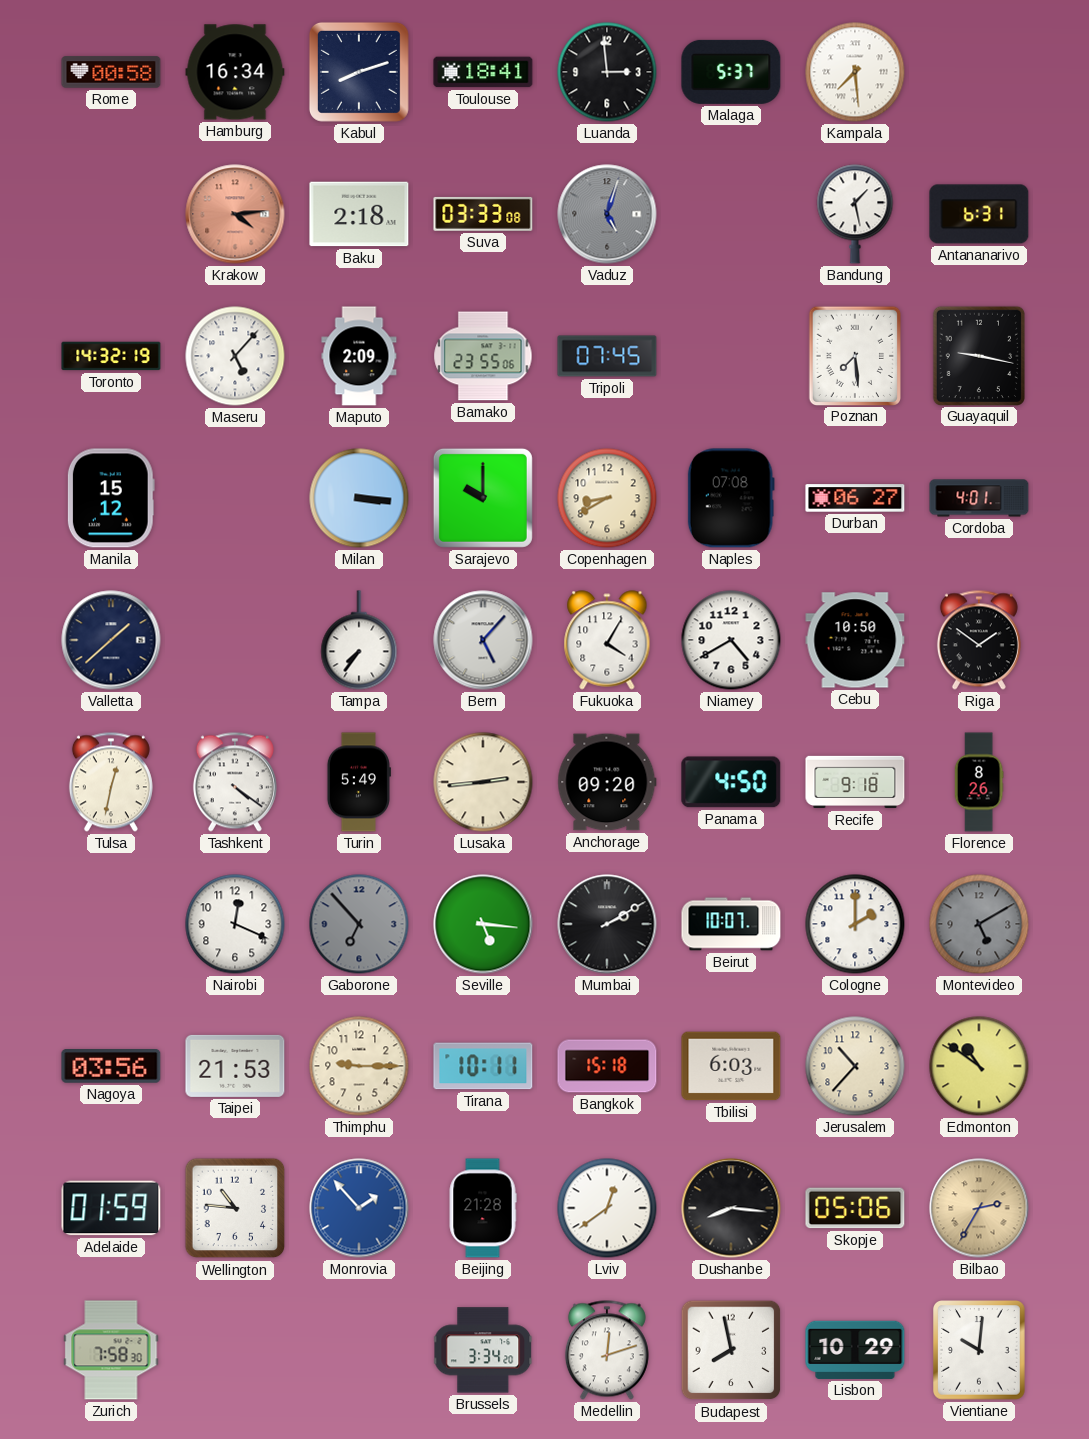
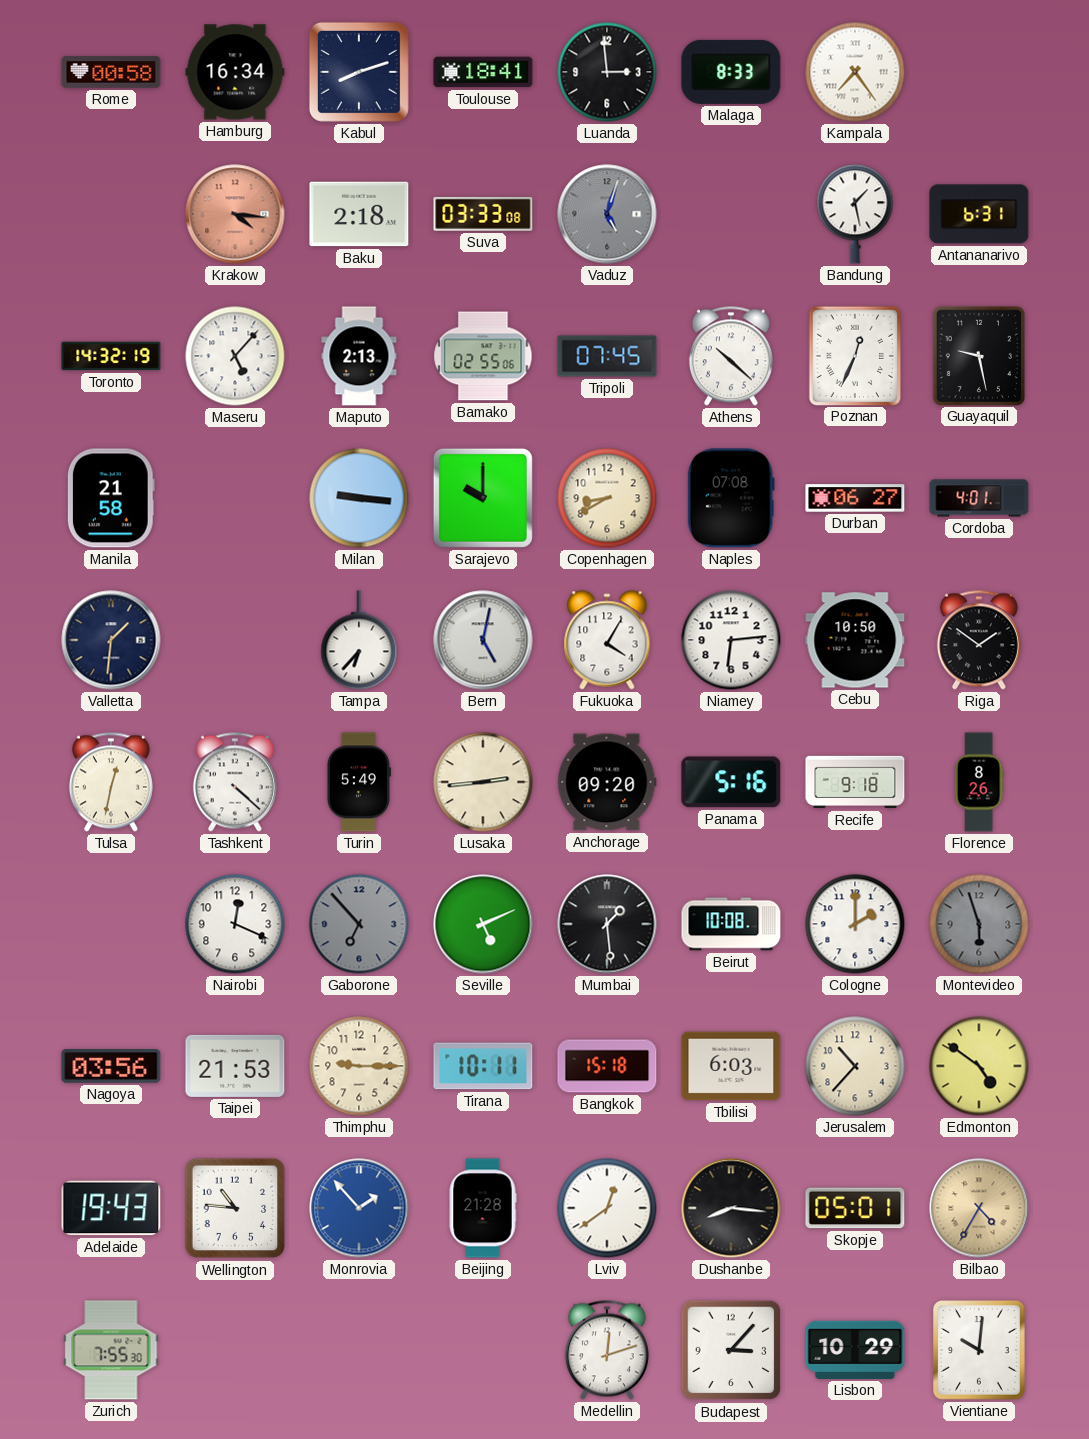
Malaga: 5:37 -> 8:33 (731, 72)
Kampala: 7:29 -> 7:24 (855, 72)
Krakow: 4:14 -> 4:16 (235, 214)
Maputo: 2:09 -> 2:13 (359, 356)
Bamako: 23:55 -> 02:55 (483, 356)
Athens: none -> 10:22 (731, 356)
Poznan: 7:29 -> 12:34 (854, 355)
Guayaquil: 9:17 -> 9:28 (978, 355)
Manila: 15:12 -> 21:58 (111, 498)
Milan: 3:16 -> 9:16 (359, 498)
Valletta: 1:38 -> 1:31 (111, 640)
Tampa: 7:36 -> 6:37 (359, 640)
Bern: 5:07 -> 5:02 (483, 640)
Niamey: 4:40 -> 6:14 (731, 640)
Tashkent: 4:21 -> 4:22 (235, 782)
Panama: 4:50 -> 5:16 (731, 782)
Seville: 5:16 -> 5:11 (483, 924)
Mumbai: 2:10 -> 1:29 (607, 924)
Beirut: 10:07 -> 10:08 (731, 924)
Montevideo: 5:10 -> 5:57 (979, 924)
Edmonton: 10:51 -> 4:51 (979, 1066)
Adelaide: 01:59 -> 19:43 (111, 1208)
Skopje: 05:06 -> 05:01 (855, 1208)
Bilbao: 2:35 -> 4:35 (979, 1208)
Zurich: 7:58 -> 7:55 (111, 1350)
Brussels: 3:34 -> none (484, 1350)
Budapest: 7:58 -> 3:07 (731, 1350)
